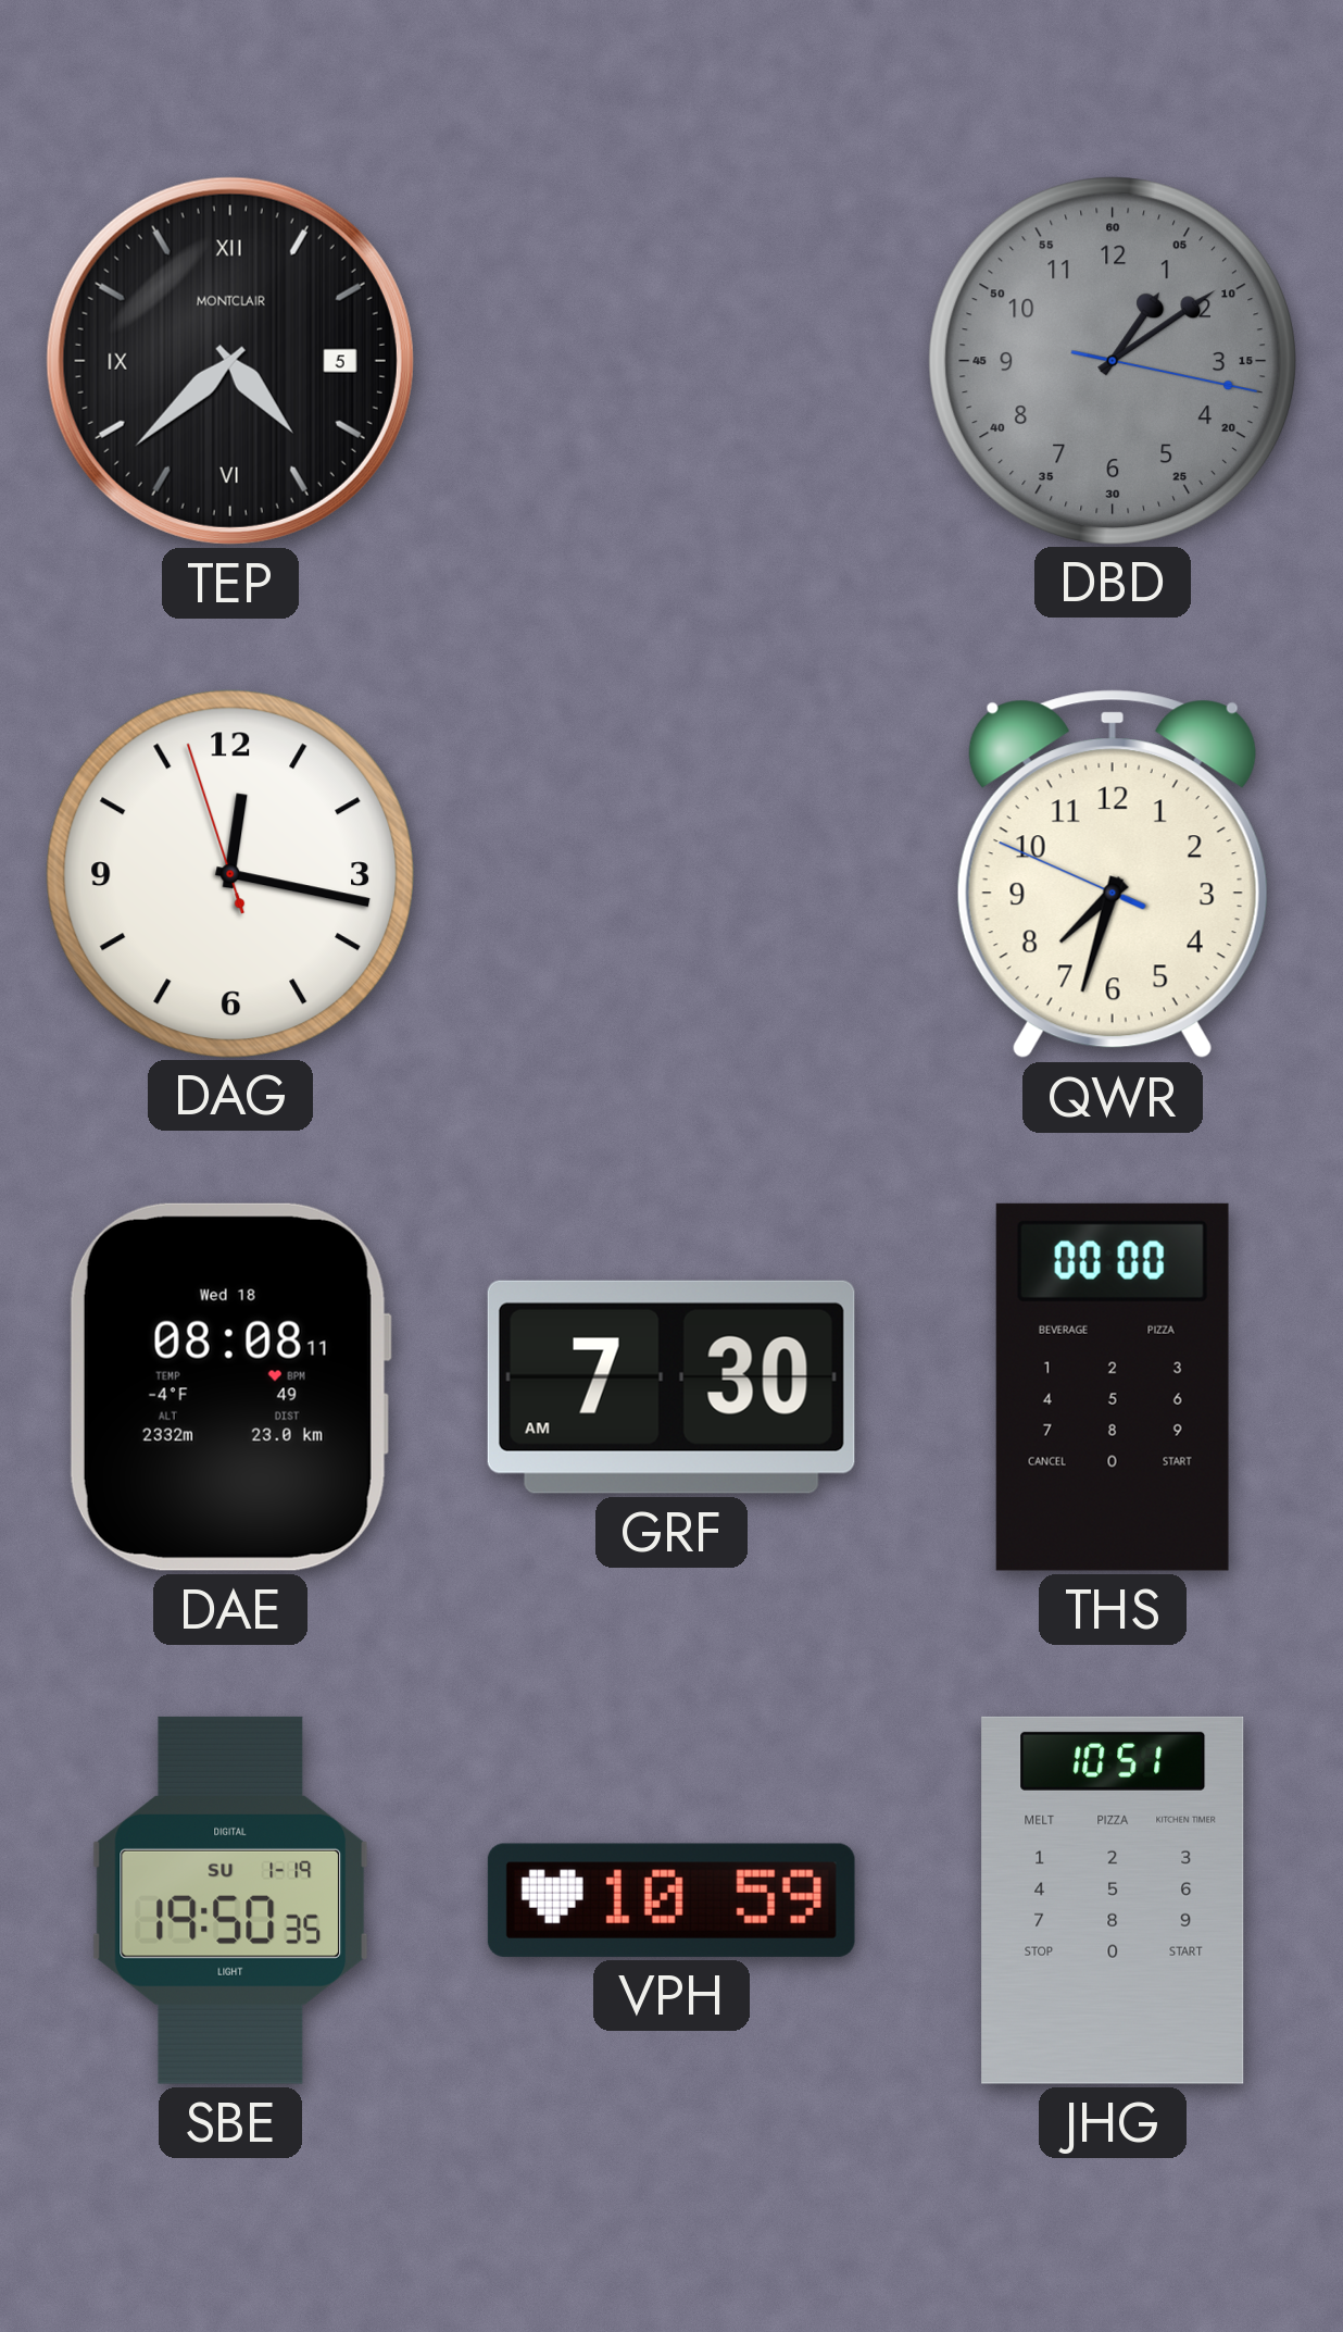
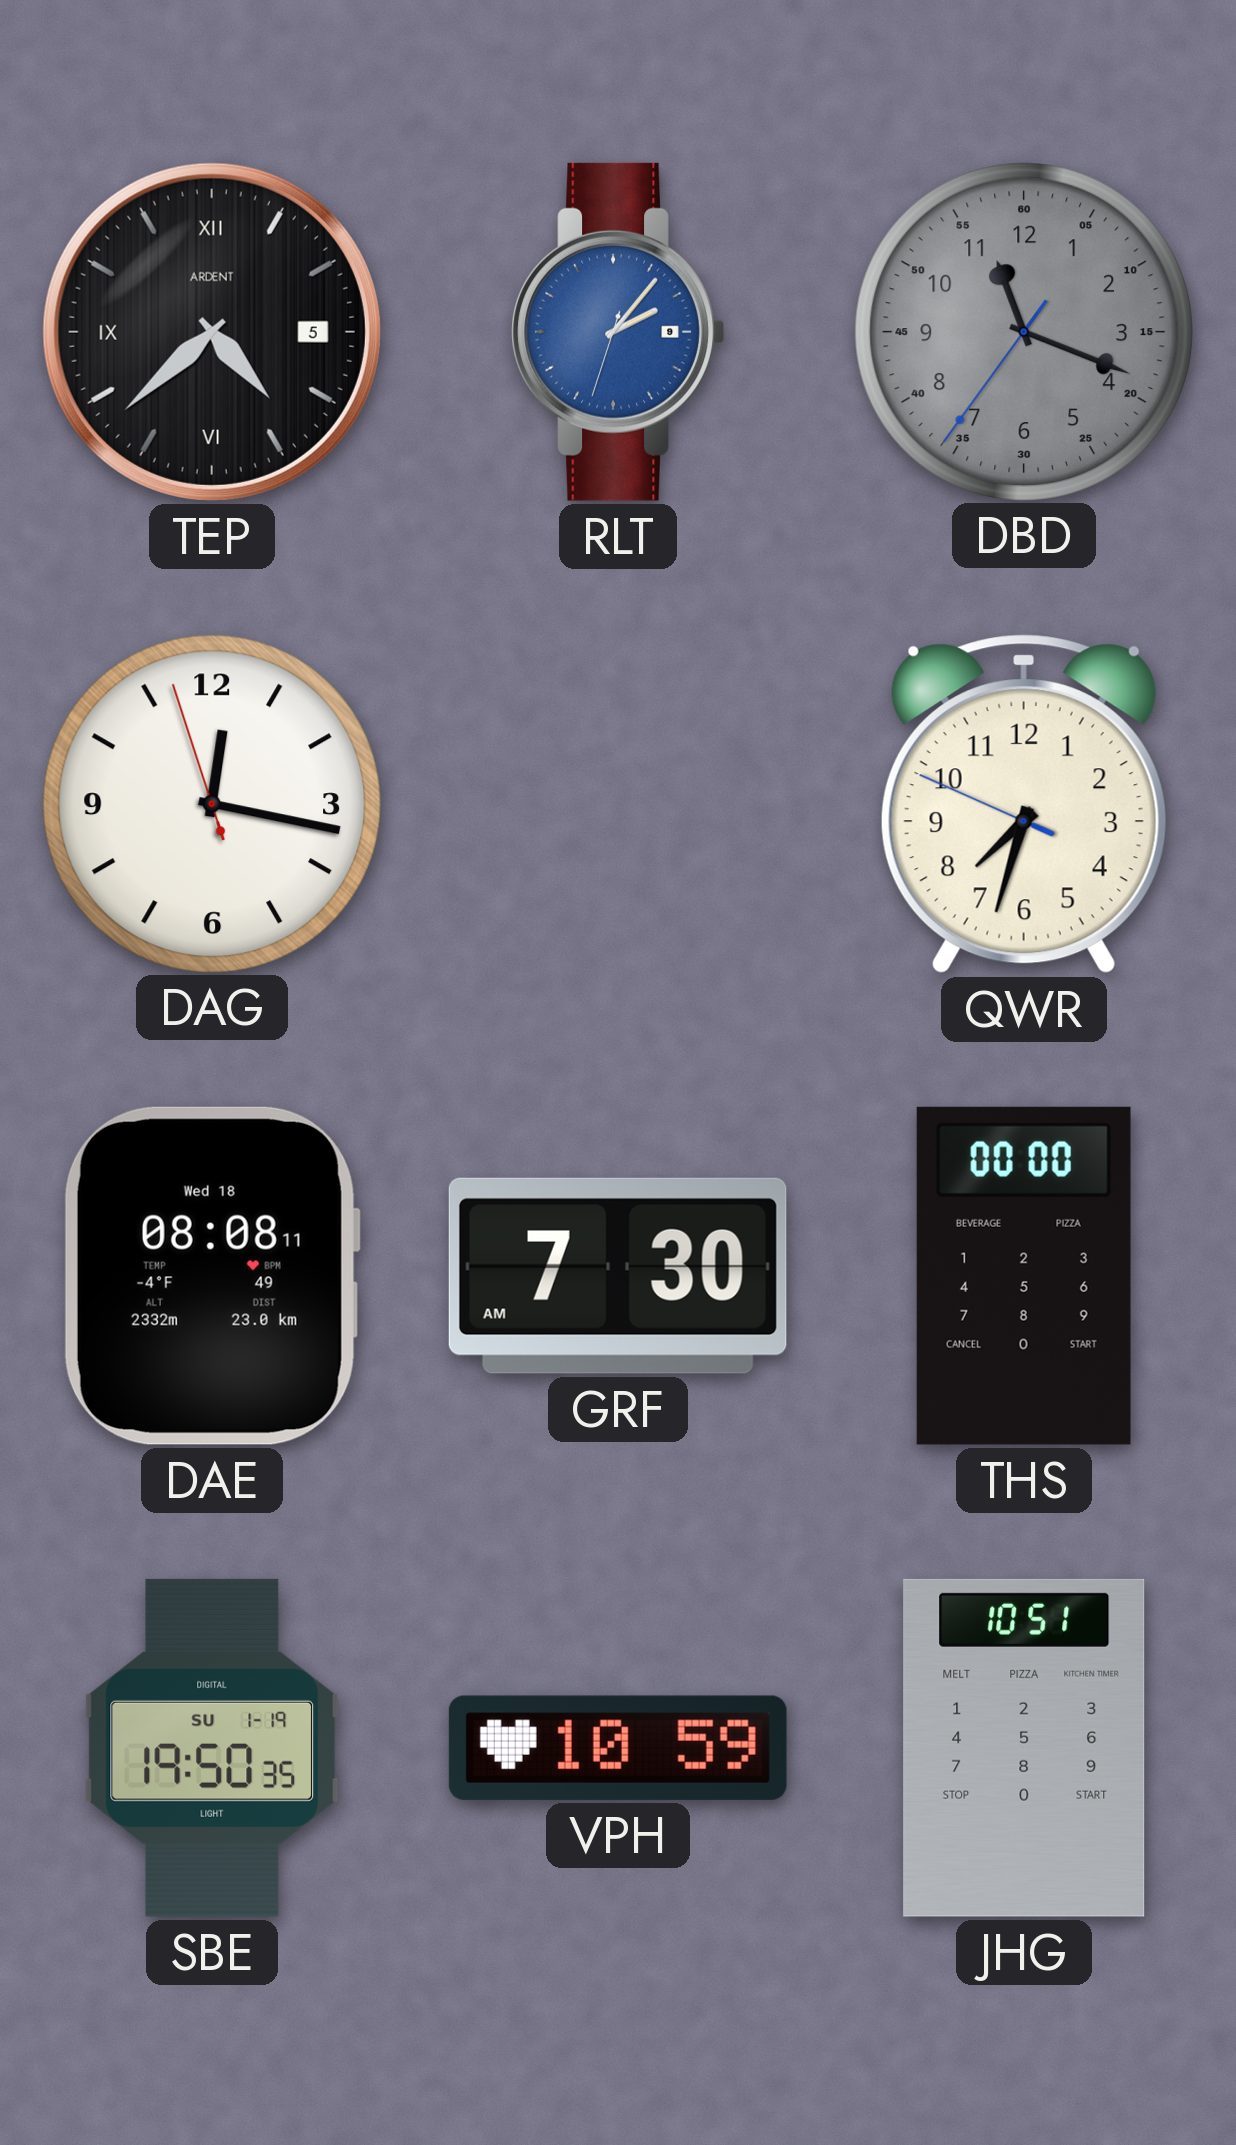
TEP brand: MONTCLAIR -> ARDENT (212, 332)
RLT: none -> 2:06 (618, 332)
DBD: 1:09 -> 11:18 (1023, 331)
